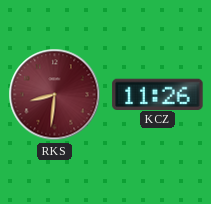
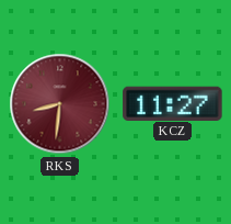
KCZ: 11:26 -> 11:27 (173, 103)
